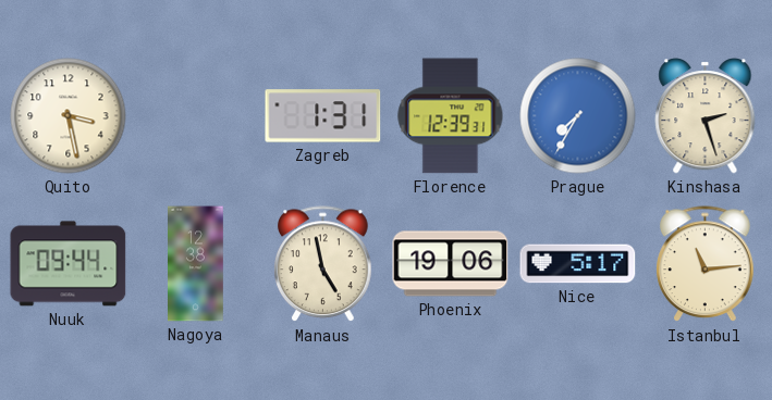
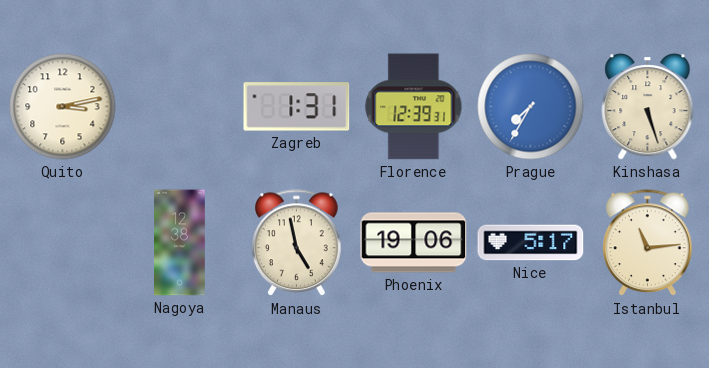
Quito: 3:28 -> 3:13 (63, 107)
Kinshasa: 2:27 -> 5:27 (648, 107)
Nuuk: 09:44 -> none (69, 264)
